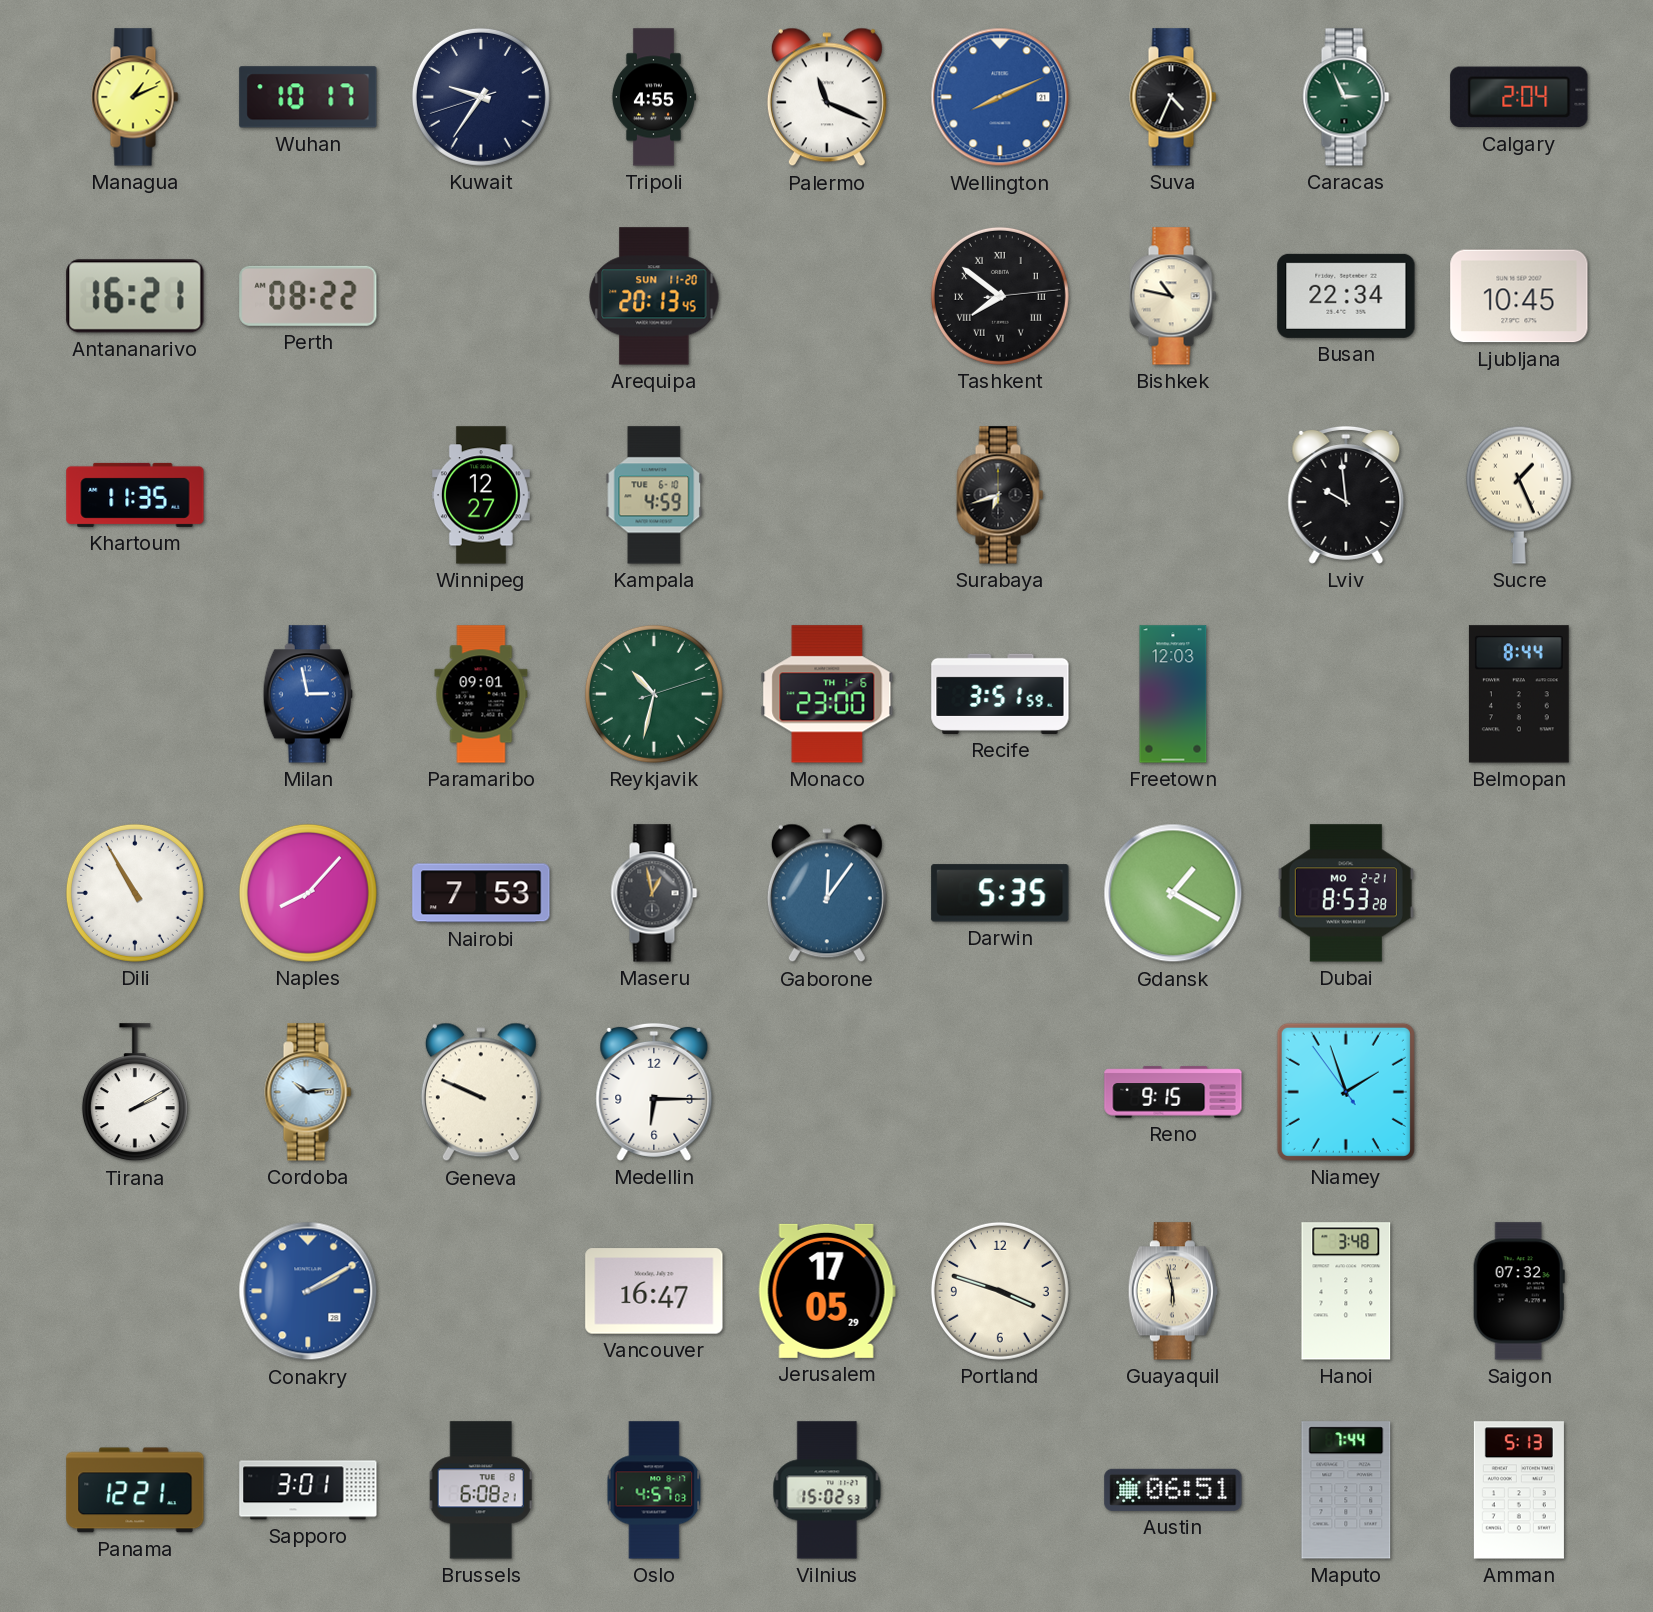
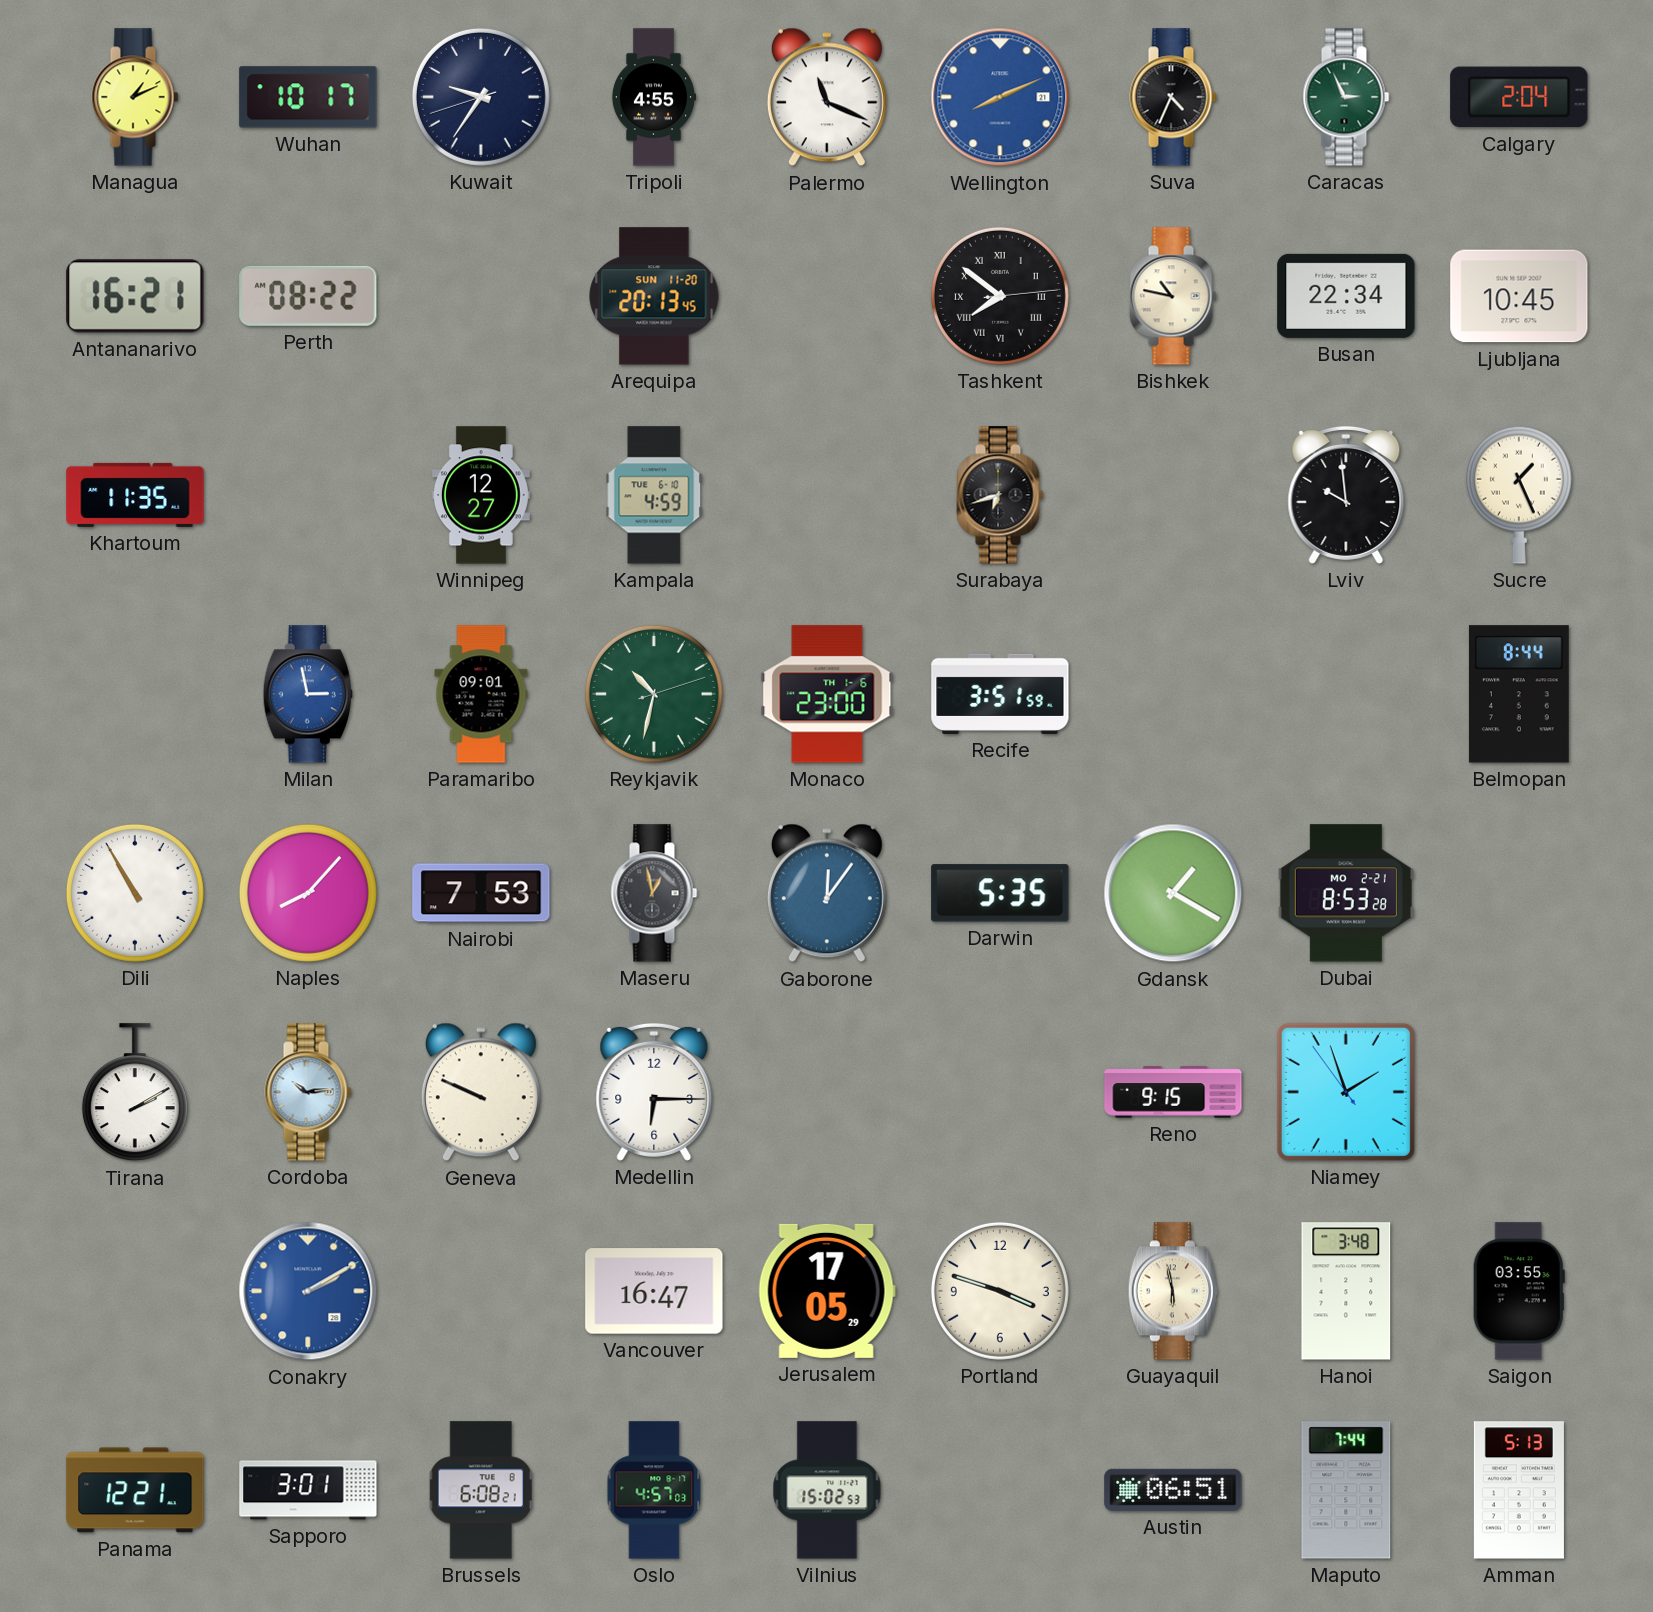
Freetown: 12:03 -> none (1173, 694)
Saigon: 07:32 -> 03:55 (1519, 1291)
